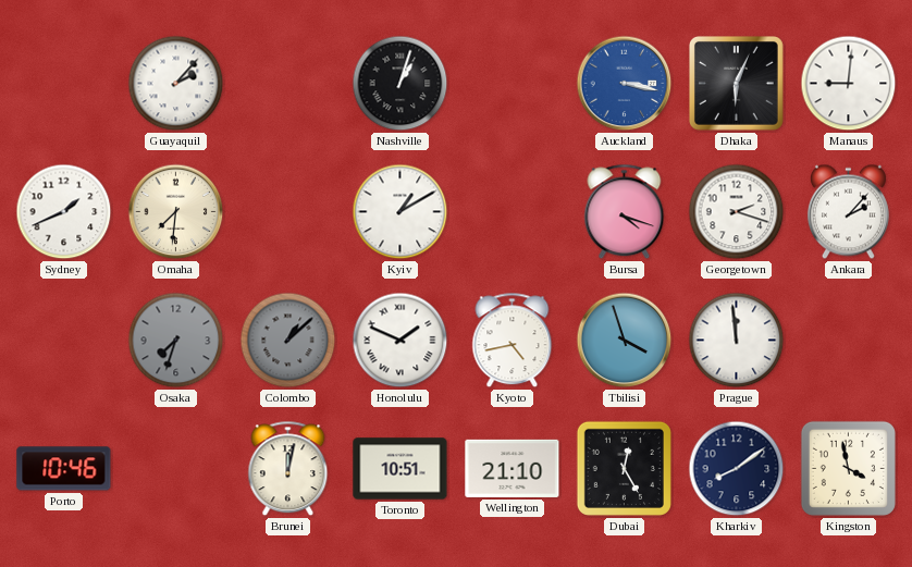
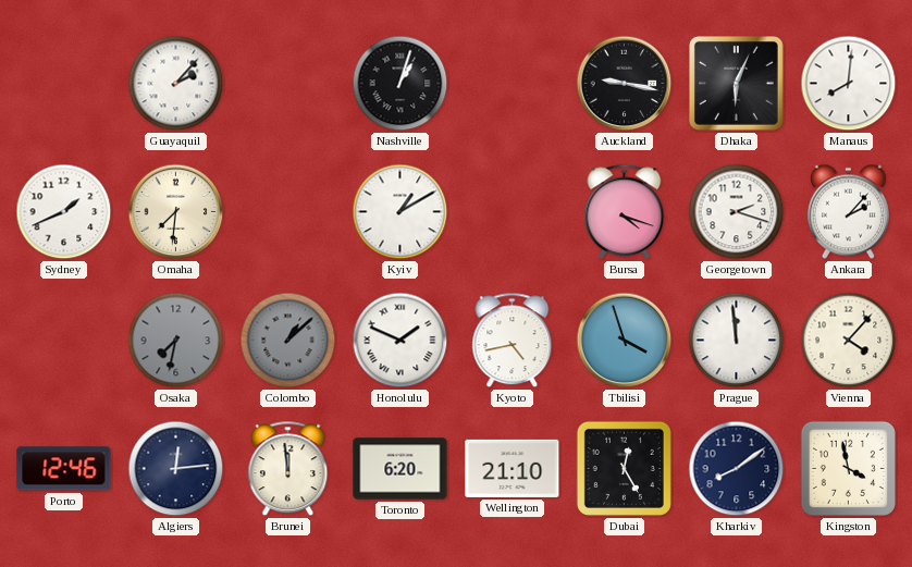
Auckland: 3:17 -> 9:17 (625, 84)
Auckland dial: blue -> black (625, 84)
Manaus: 9:01 -> 8:01 (849, 84)
Osaka: 7:33 -> 7:32 (176, 341)
Vienna: none -> 4:07 (849, 341)
Porto: 10:46 -> 12:46 (64, 469)
Algiers: none -> 12:14 (176, 469)
Brunei: 12:02 -> 11:59 (288, 469)
Toronto: 10:51 -> 6:20 (400, 469)
